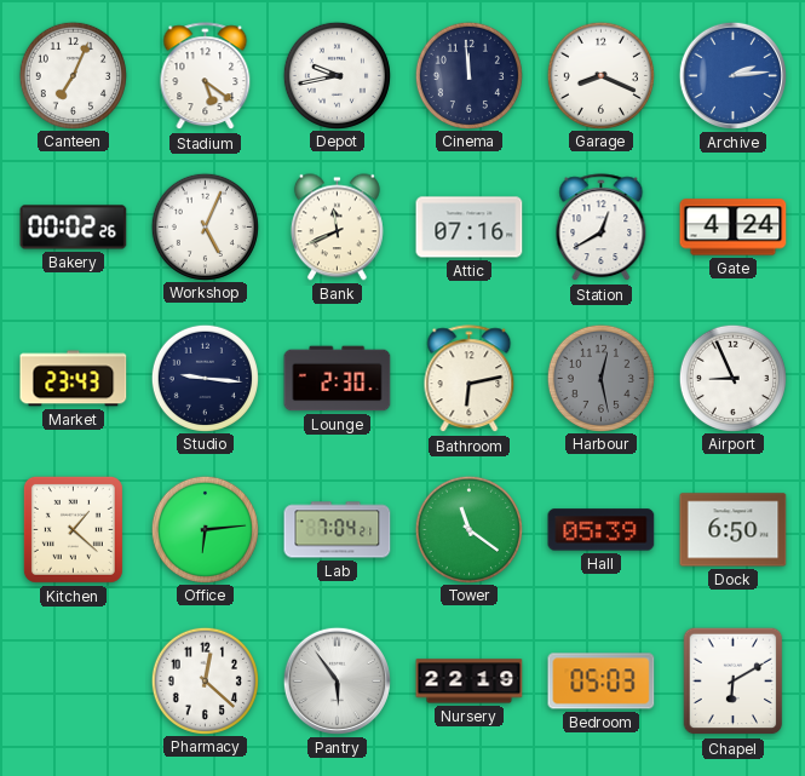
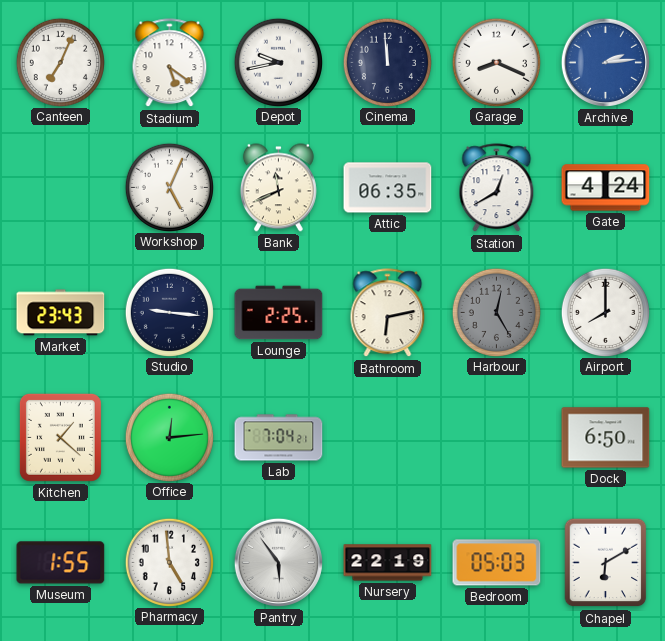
Bakery: 00:02 -> none (74, 228)
Attic: 07:16 -> 06:35 (388, 188)
Lounge: 2:30 -> 2:25 (279, 313)
Harbour: 12:28 -> 12:25 (496, 312)
Airport: 8:56 -> 8:00 (605, 312)
Office: 6:14 -> 12:14 (169, 437)
Tower: 11:21 -> none (468, 529)
Hall: 05:39 -> none (602, 530)
Museum: none -> 1:55 (61, 563)
Pharmacy: 12:22 -> 4:59 (169, 562)
